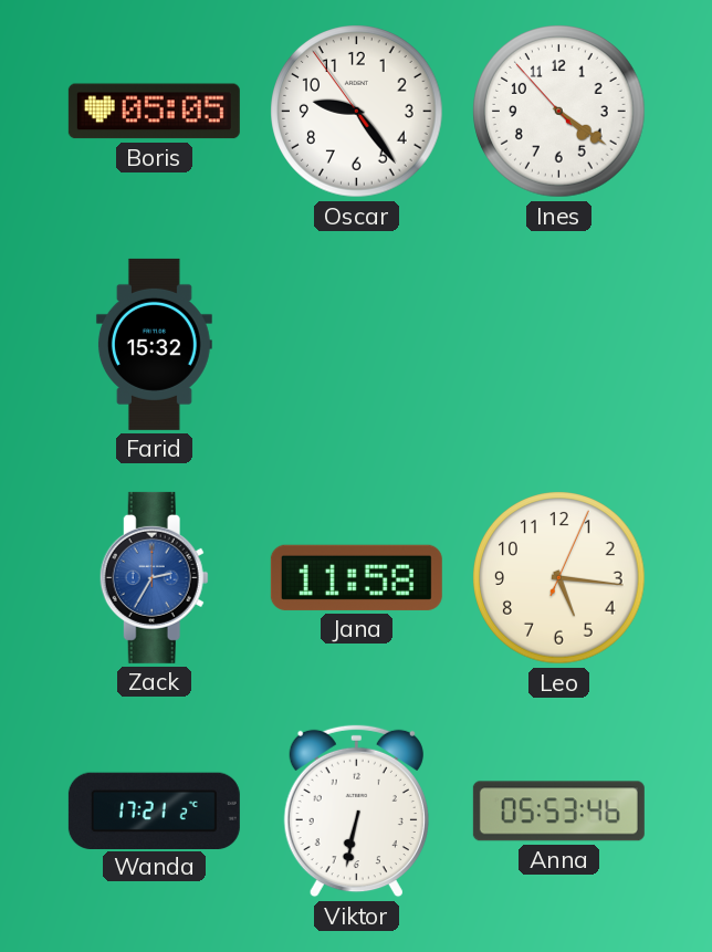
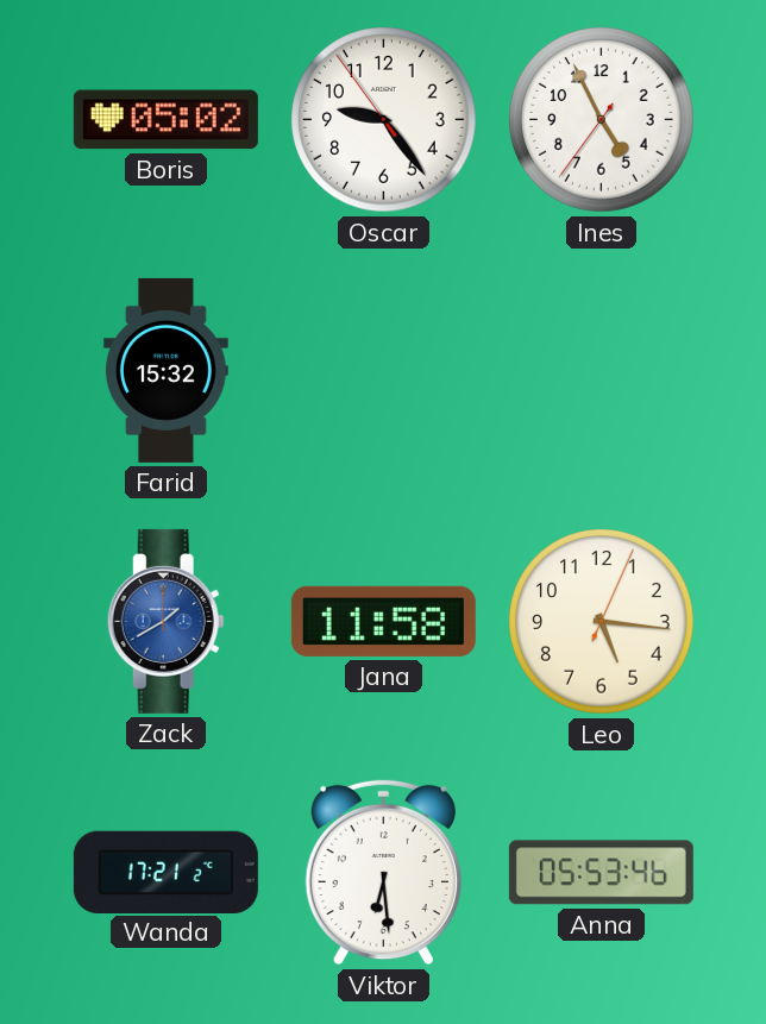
Boris: 05:05 -> 05:02 (165, 120)
Ines: 4:20 -> 4:55 (602, 120)
Zack: 2:35 -> 1:40 (165, 621)
Viktor: 6:32 -> 6:29 (383, 873)
